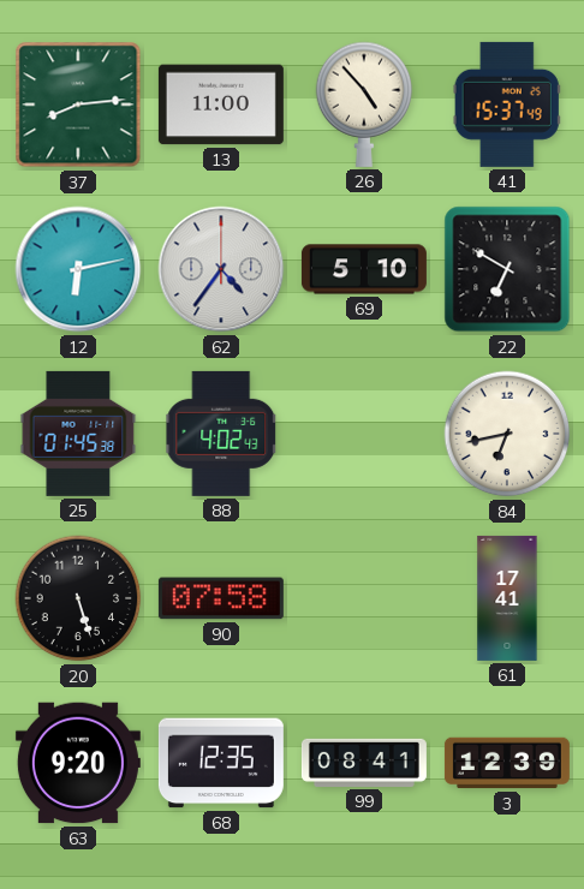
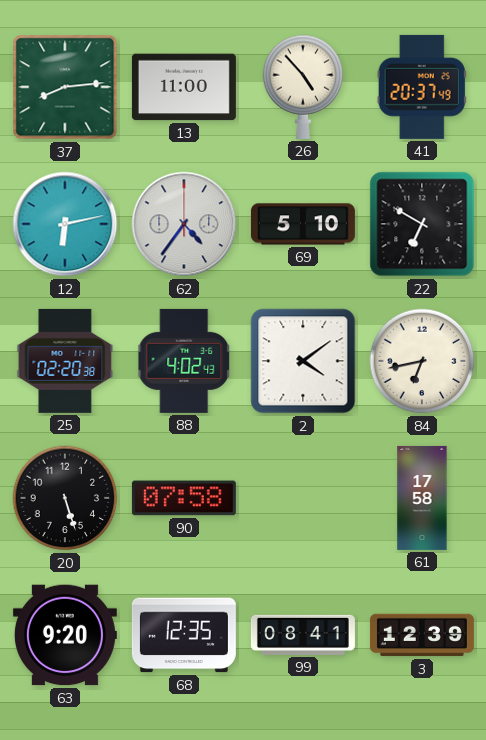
41: 15:37 -> 20:37 (422, 87)
25: 01:45 -> 02:20 (65, 361)
2: none -> 4:09 (303, 361)
61: 17:41 -> 17:58 (422, 498)
